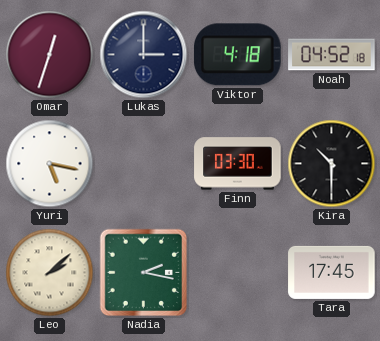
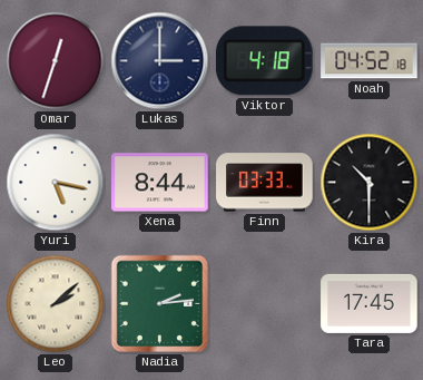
Xena: none -> 8:44 (160, 183)
Finn: 03:30 -> 03:33 (265, 183)
Nadia: 2:17 -> 2:14 (160, 304)
